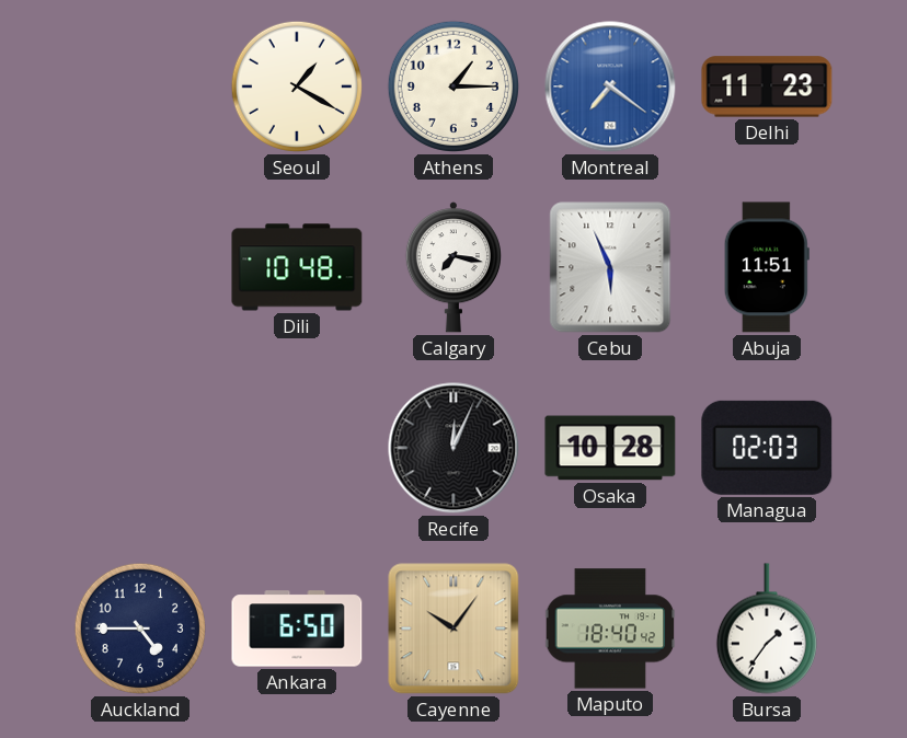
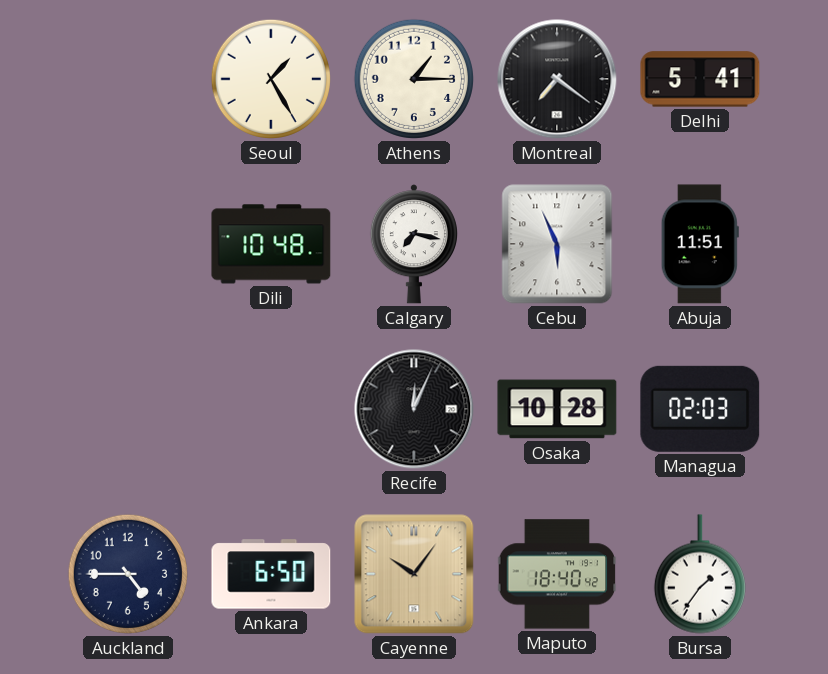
Seoul: 1:20 -> 1:25 (271, 79)
Montreal dial: blue -> black (557, 79)
Delhi: 11:23 -> 5:41 (700, 79)
